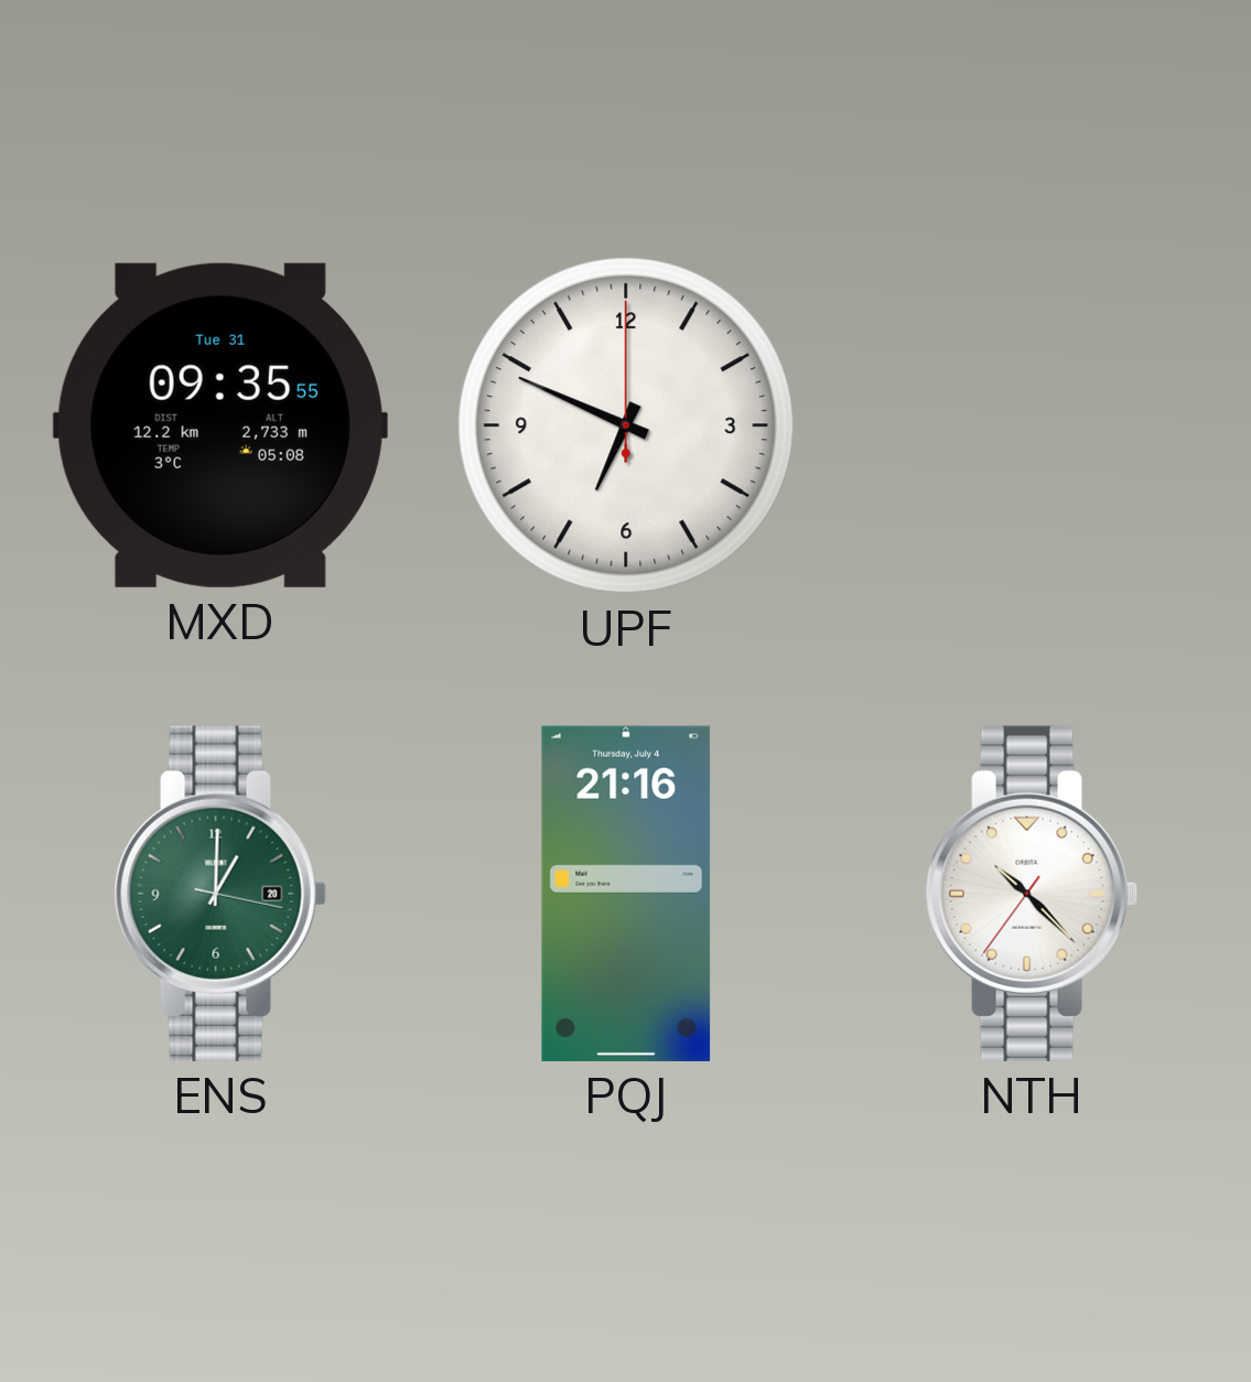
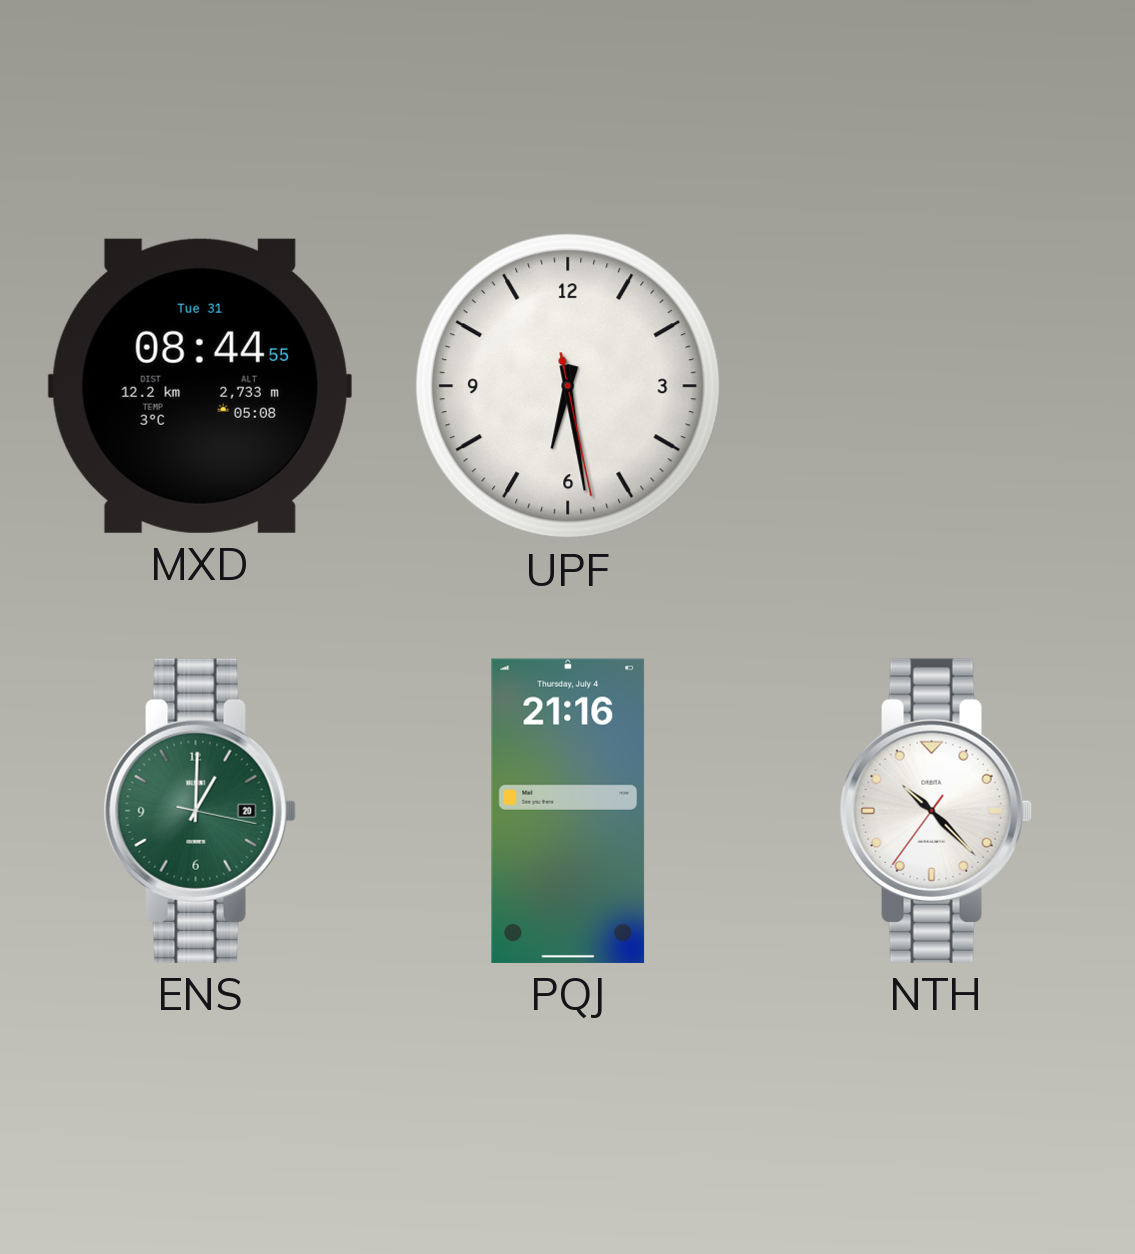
MXD: 09:35 -> 08:44 (200, 386)
UPF: 6:49 -> 6:28 (568, 386)
